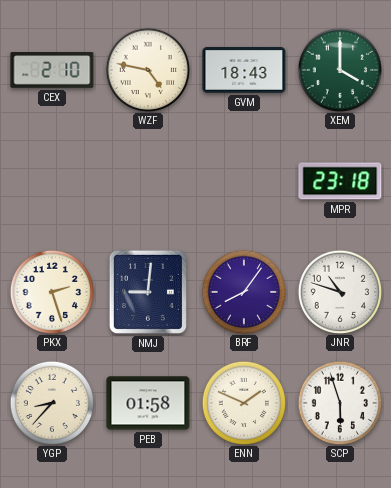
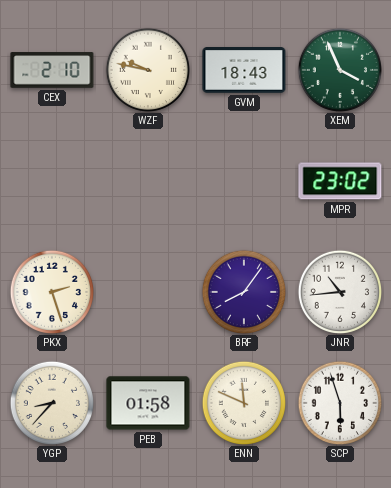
WZF: 4:47 -> 9:47 (147, 69)
XEM: 4:00 -> 3:56 (339, 69)
MPR: 23:18 -> 23:02 (340, 181)
NMJ: 9:01 -> none (148, 292)
JNR: 10:48 -> 10:44 (339, 291)
ENN: 1:49 -> 11:49 (243, 402)
